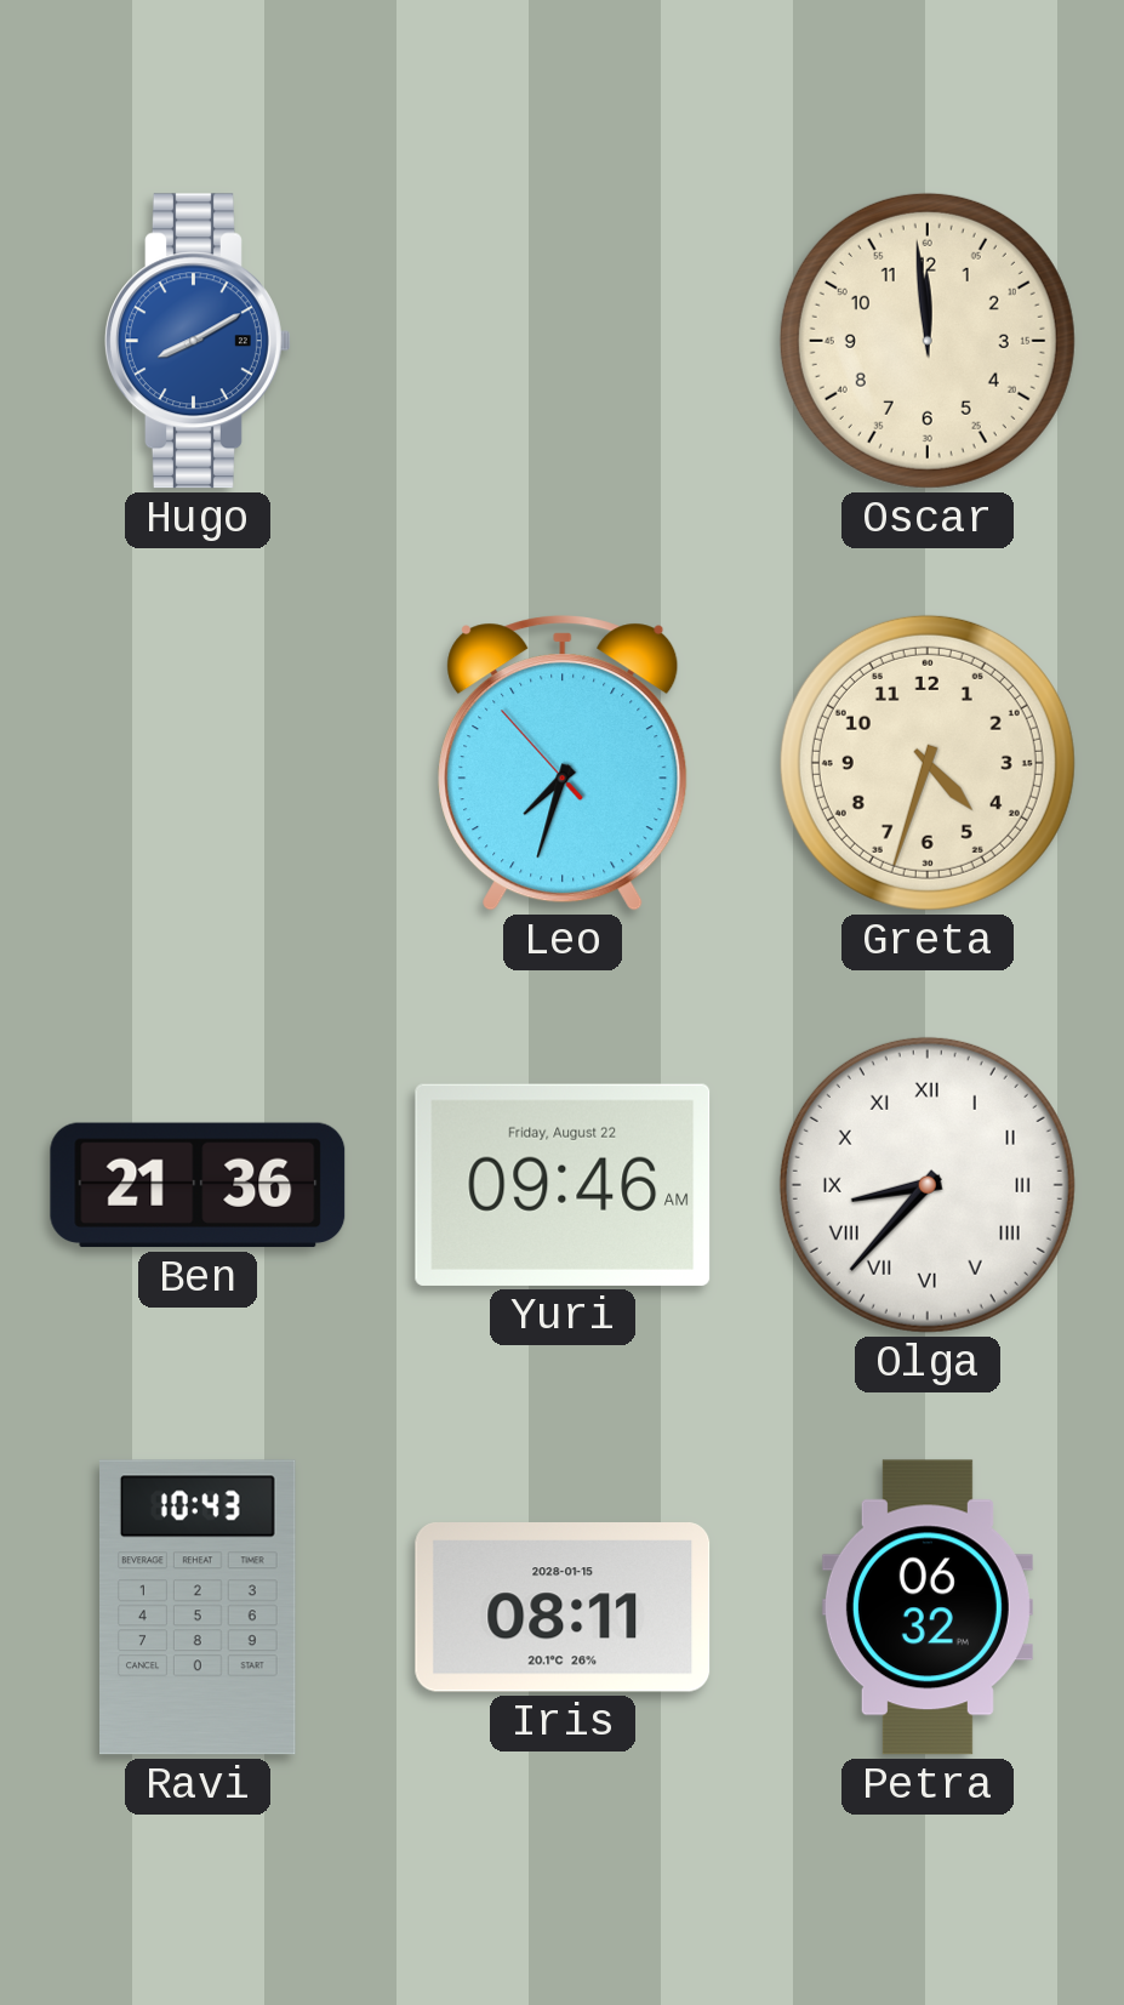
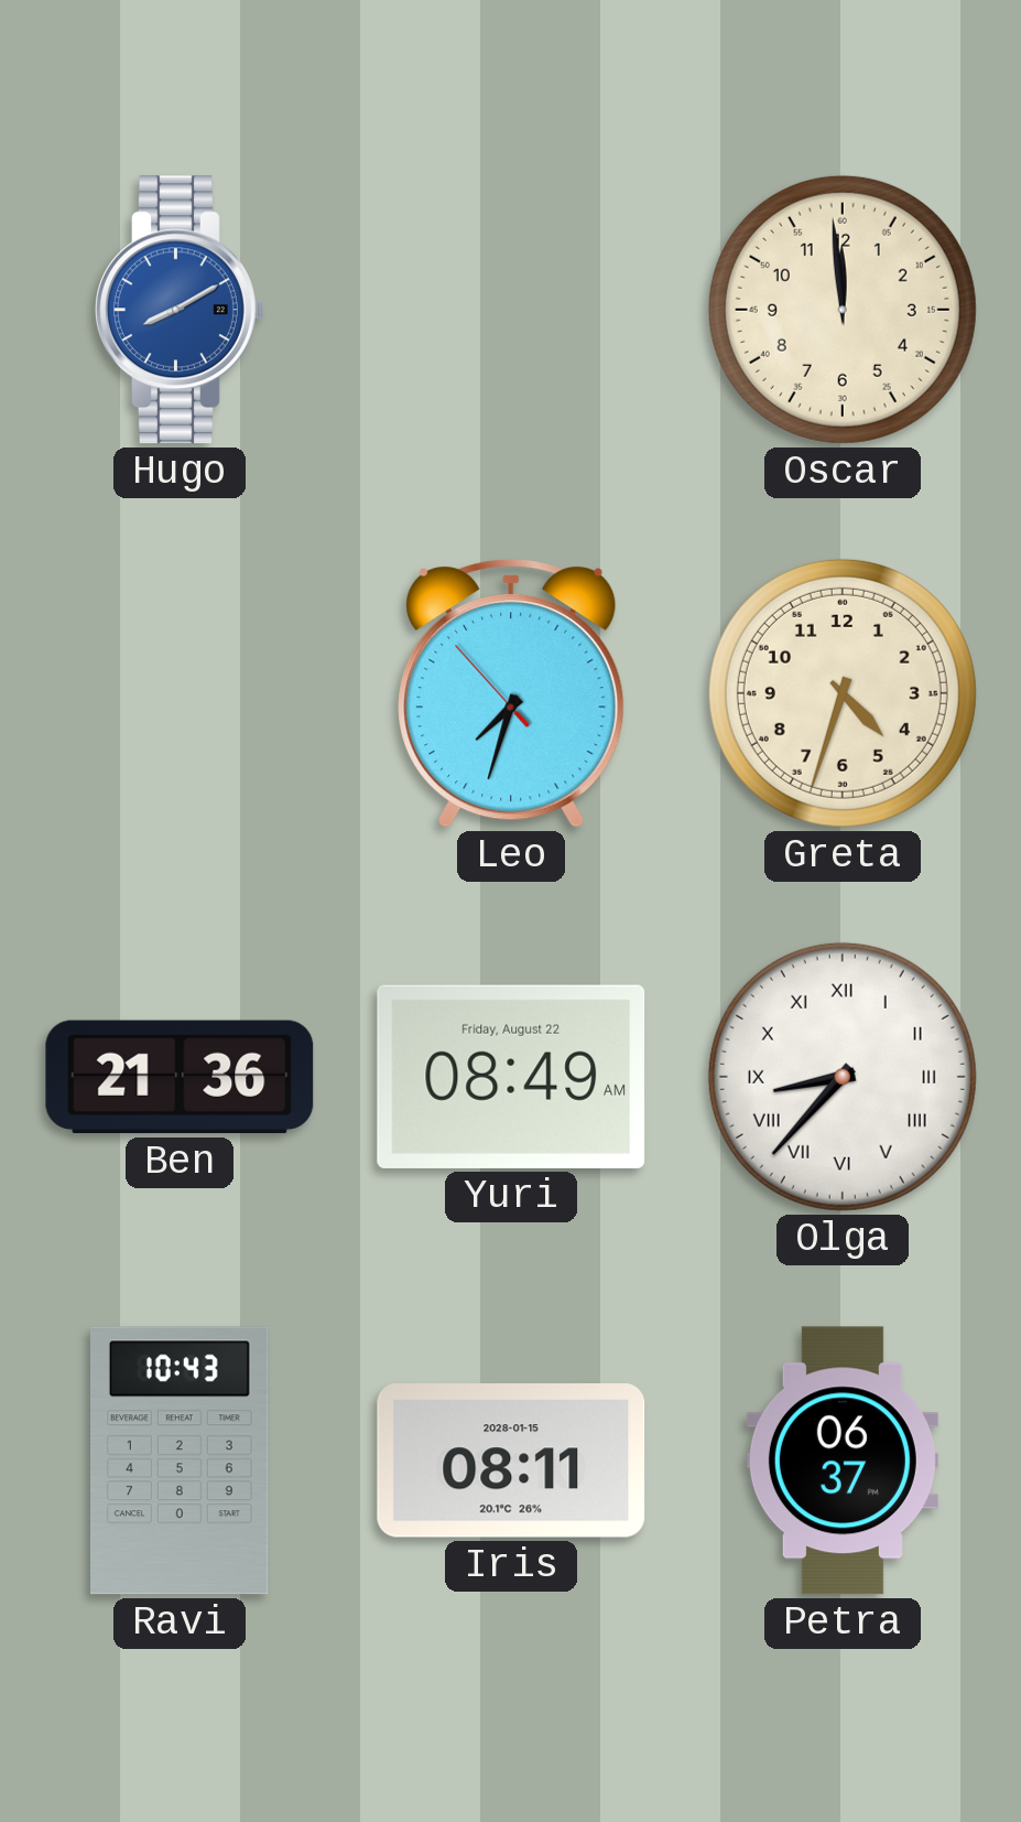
Yuri: 09:46 -> 08:49 (511, 1077)
Petra: 06:32 -> 06:37 (843, 1460)
